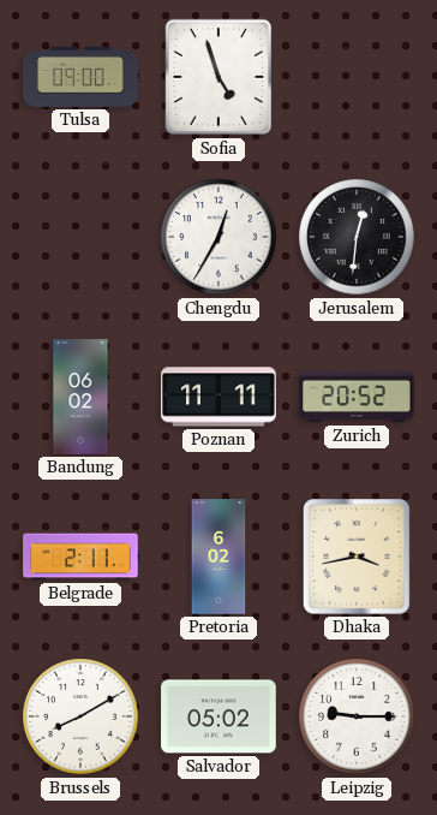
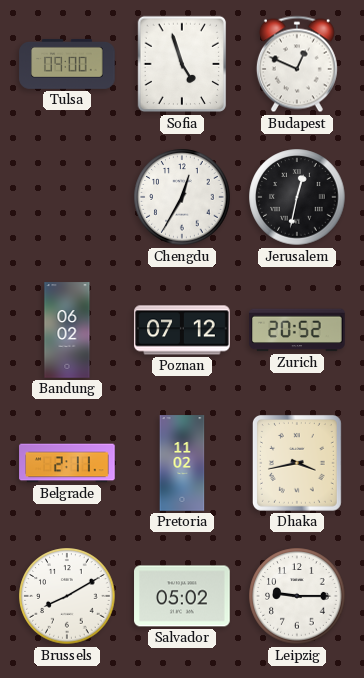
Budapest: none -> 12:49 (297, 64)
Jerusalem: 12:31 -> 12:32 (297, 197)
Poznan: 11:11 -> 07:12 (182, 330)
Pretoria: 6:02 -> 11:02 (182, 463)
